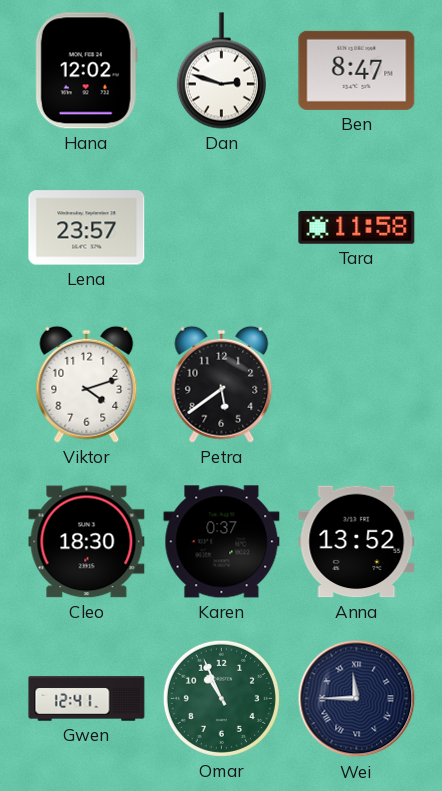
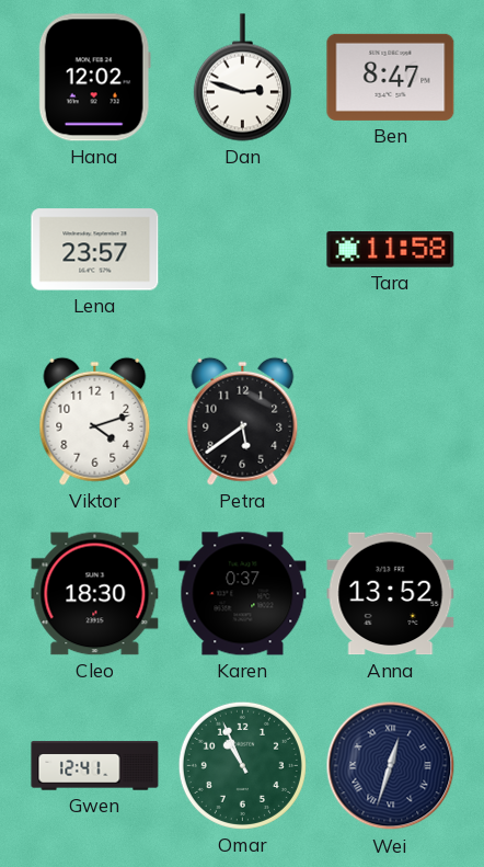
Wei: 11:45 -> 12:33 (391, 766)
